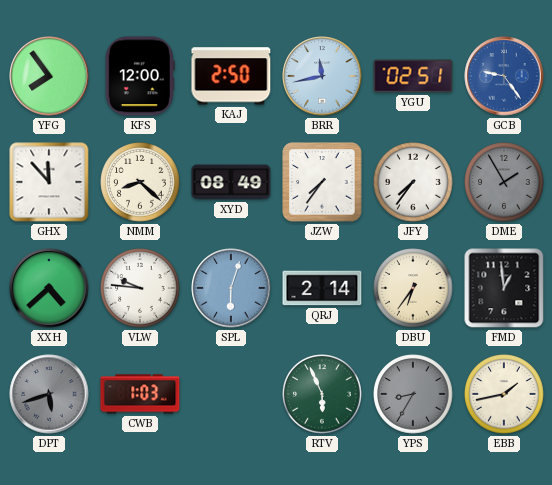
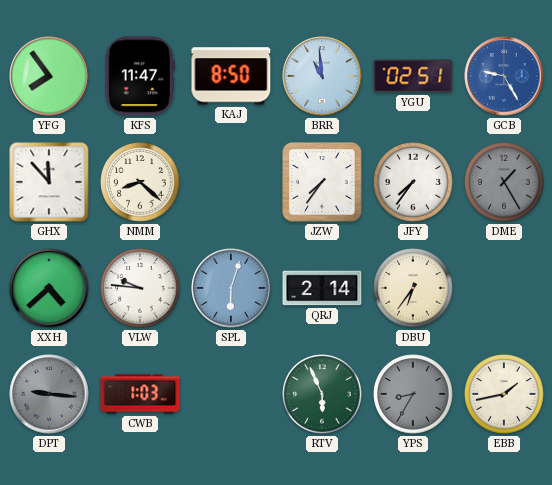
KFS: 12:00 -> 11:47 (140, 76)
KAJ: 2:50 -> 8:50 (231, 76)
BRR: 11:43 -> 10:59 (322, 76)
GCB: 9:24 -> 9:25 (504, 76)
XYD: 08:49 -> none (231, 182)
DME: 1:55 -> 1:25 (504, 182)
FMD: 12:59 -> none (504, 288)
DPT: 5:42 -> 9:16 (49, 394)
